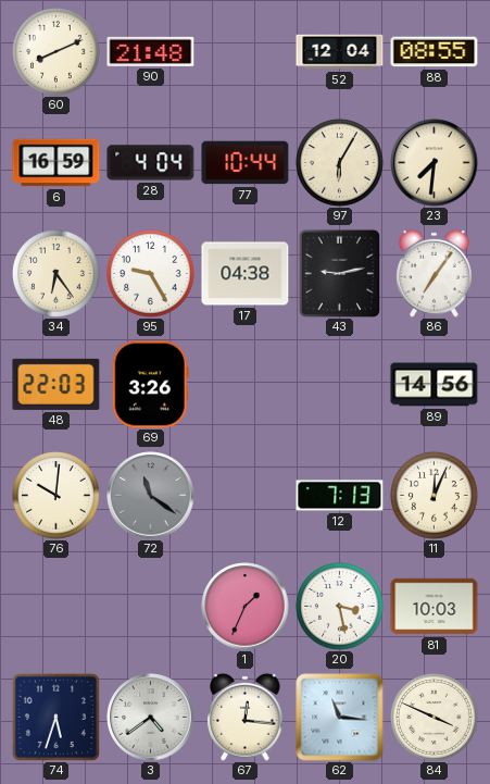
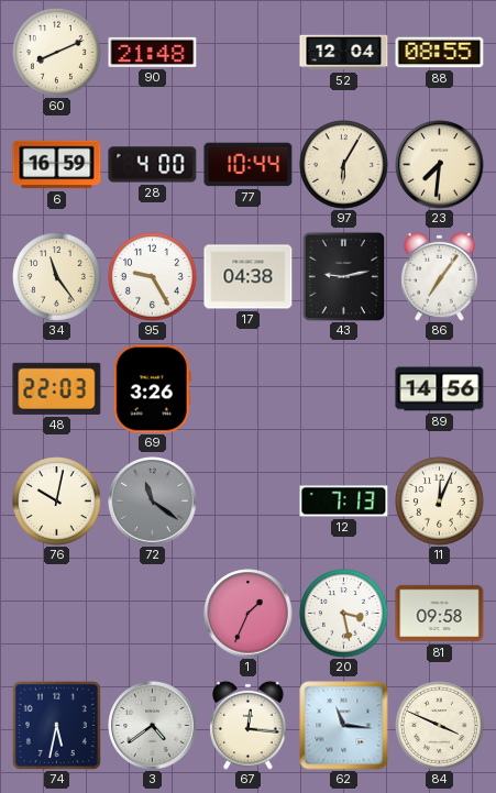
28: 4:04 -> 4:00 (153, 165)
34: 6:24 -> 11:24 (57, 277)
76: 10:01 -> 10:02 (57, 502)
81: 10:03 -> 09:58 (440, 614)
74: 5:33 -> 5:32 (56, 725)
